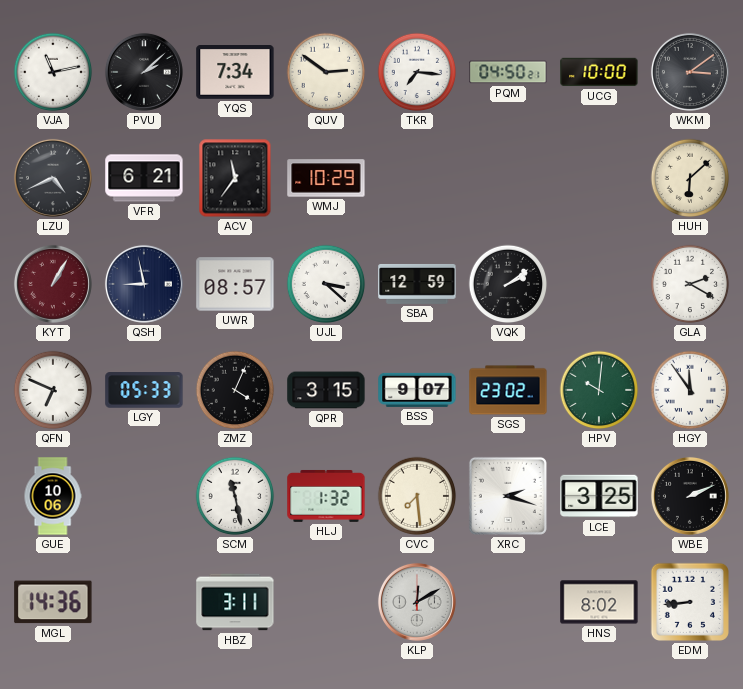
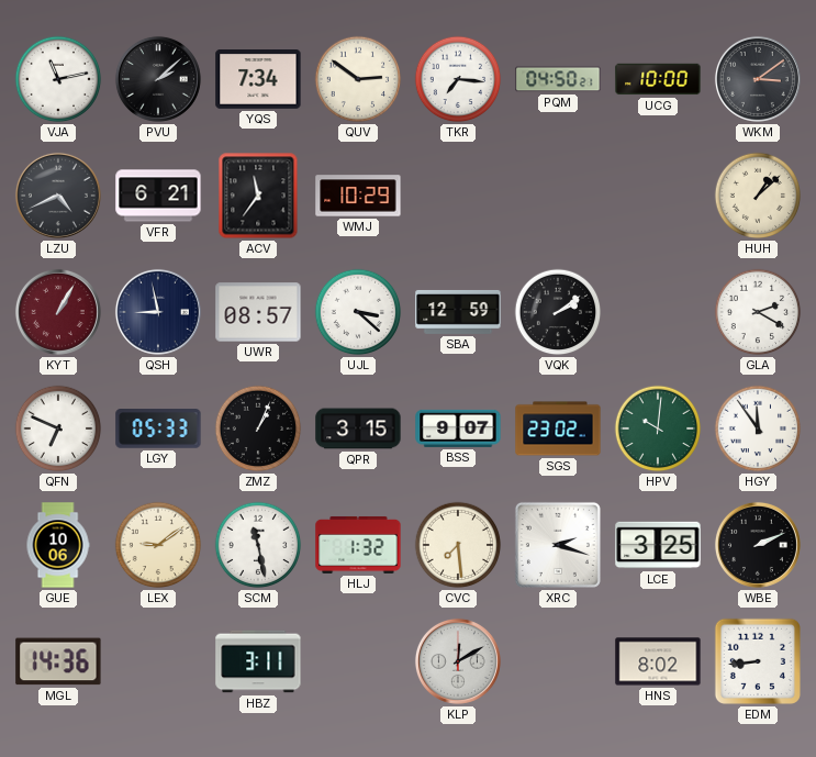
HUH: 6:08 -> 1:08 (758, 196)
ZMZ: 4:04 -> 1:04 (258, 428)
LEX: none -> 9:09 (158, 545)
